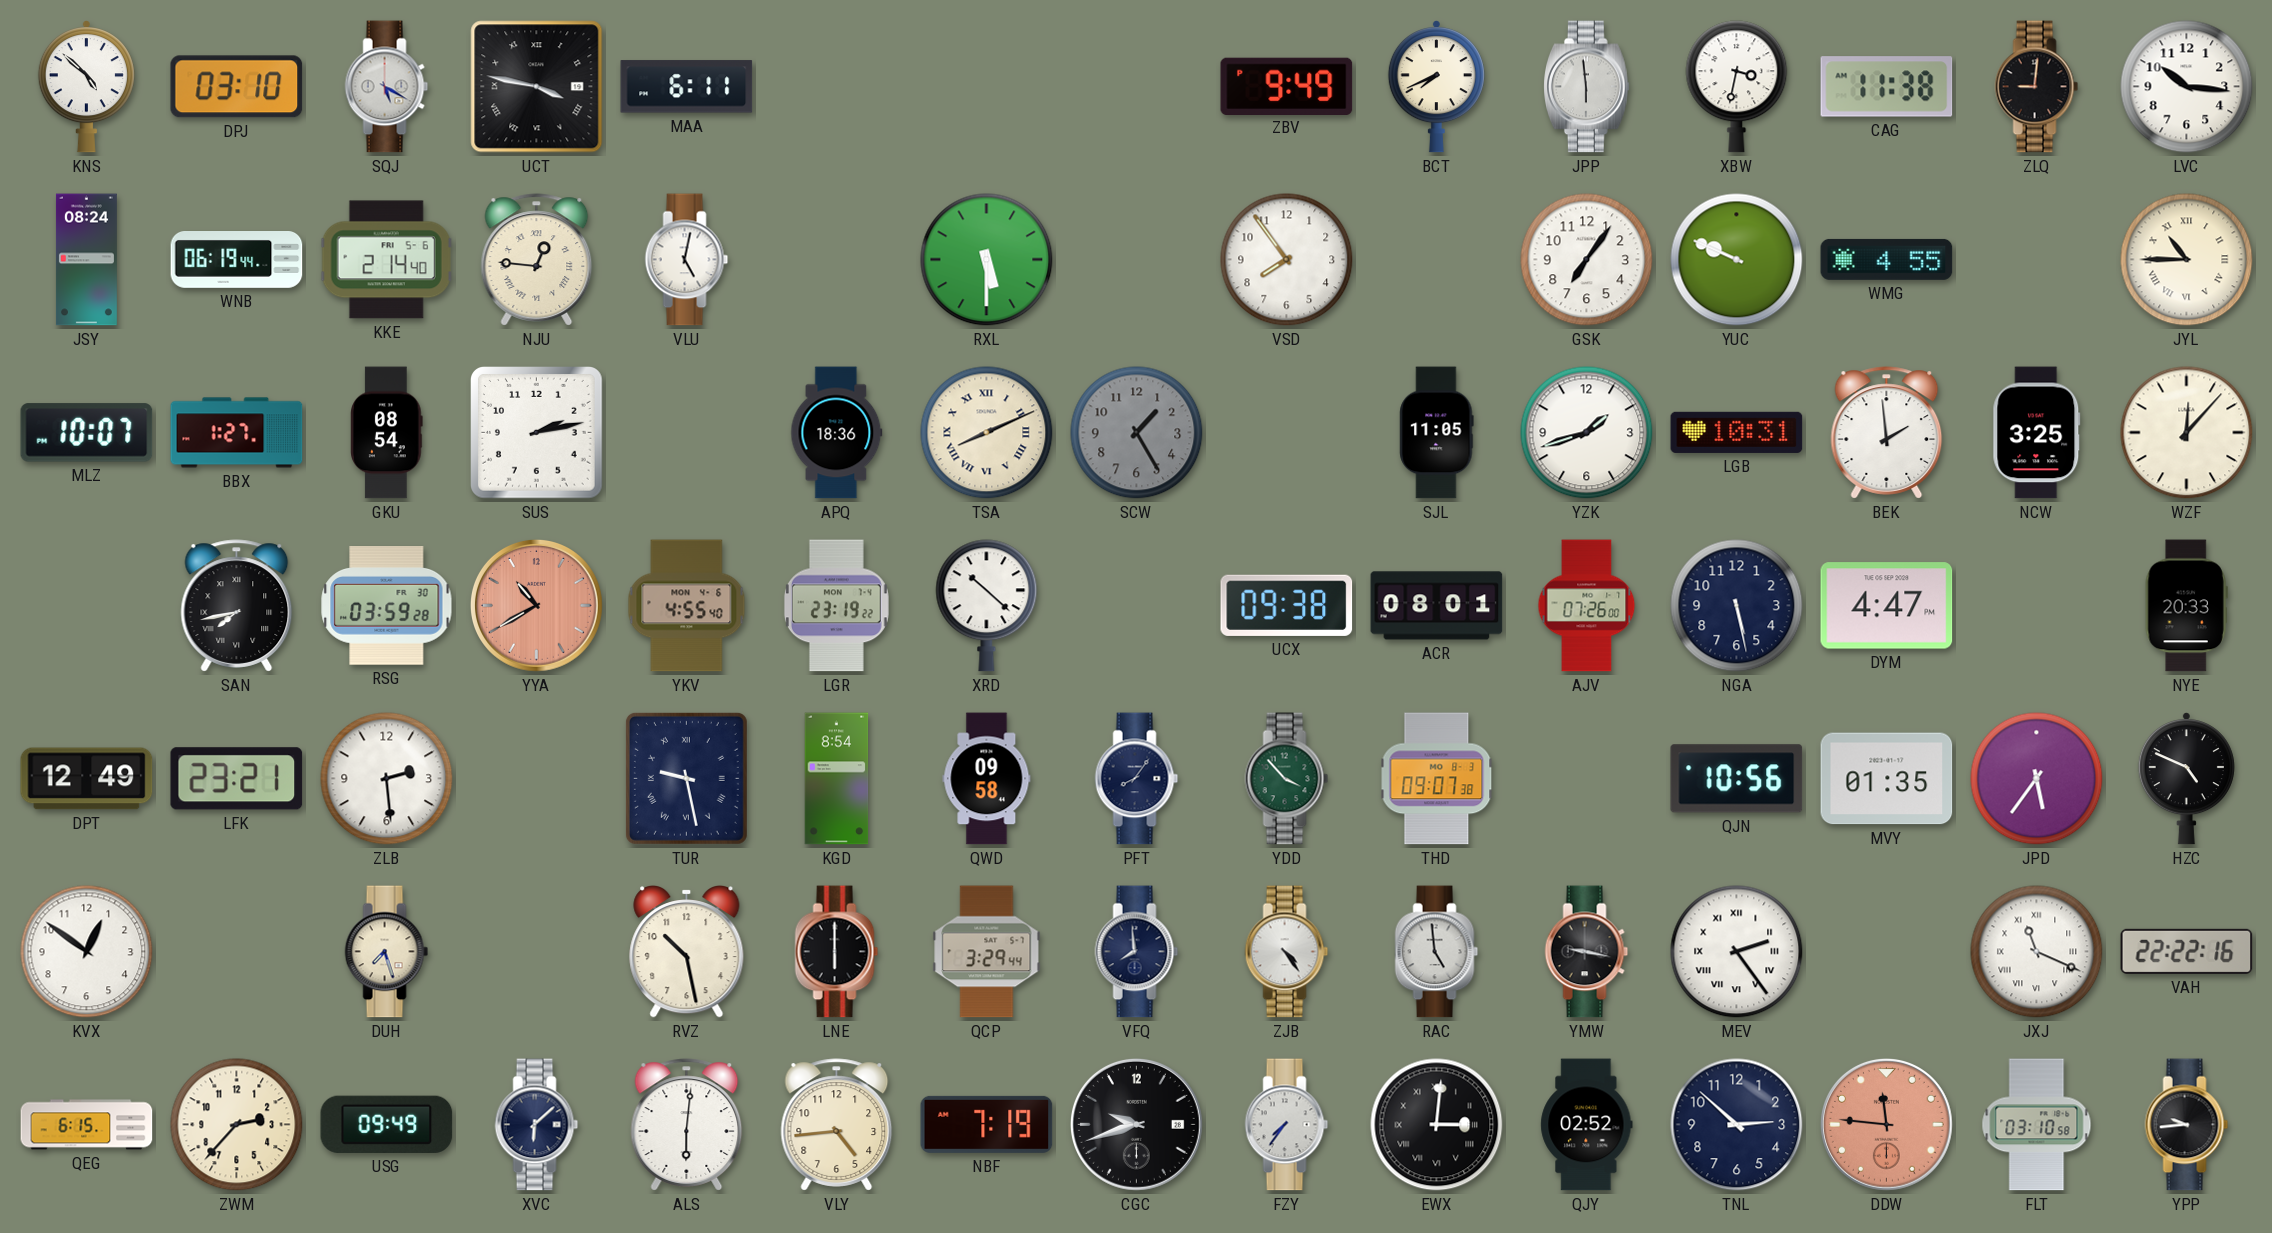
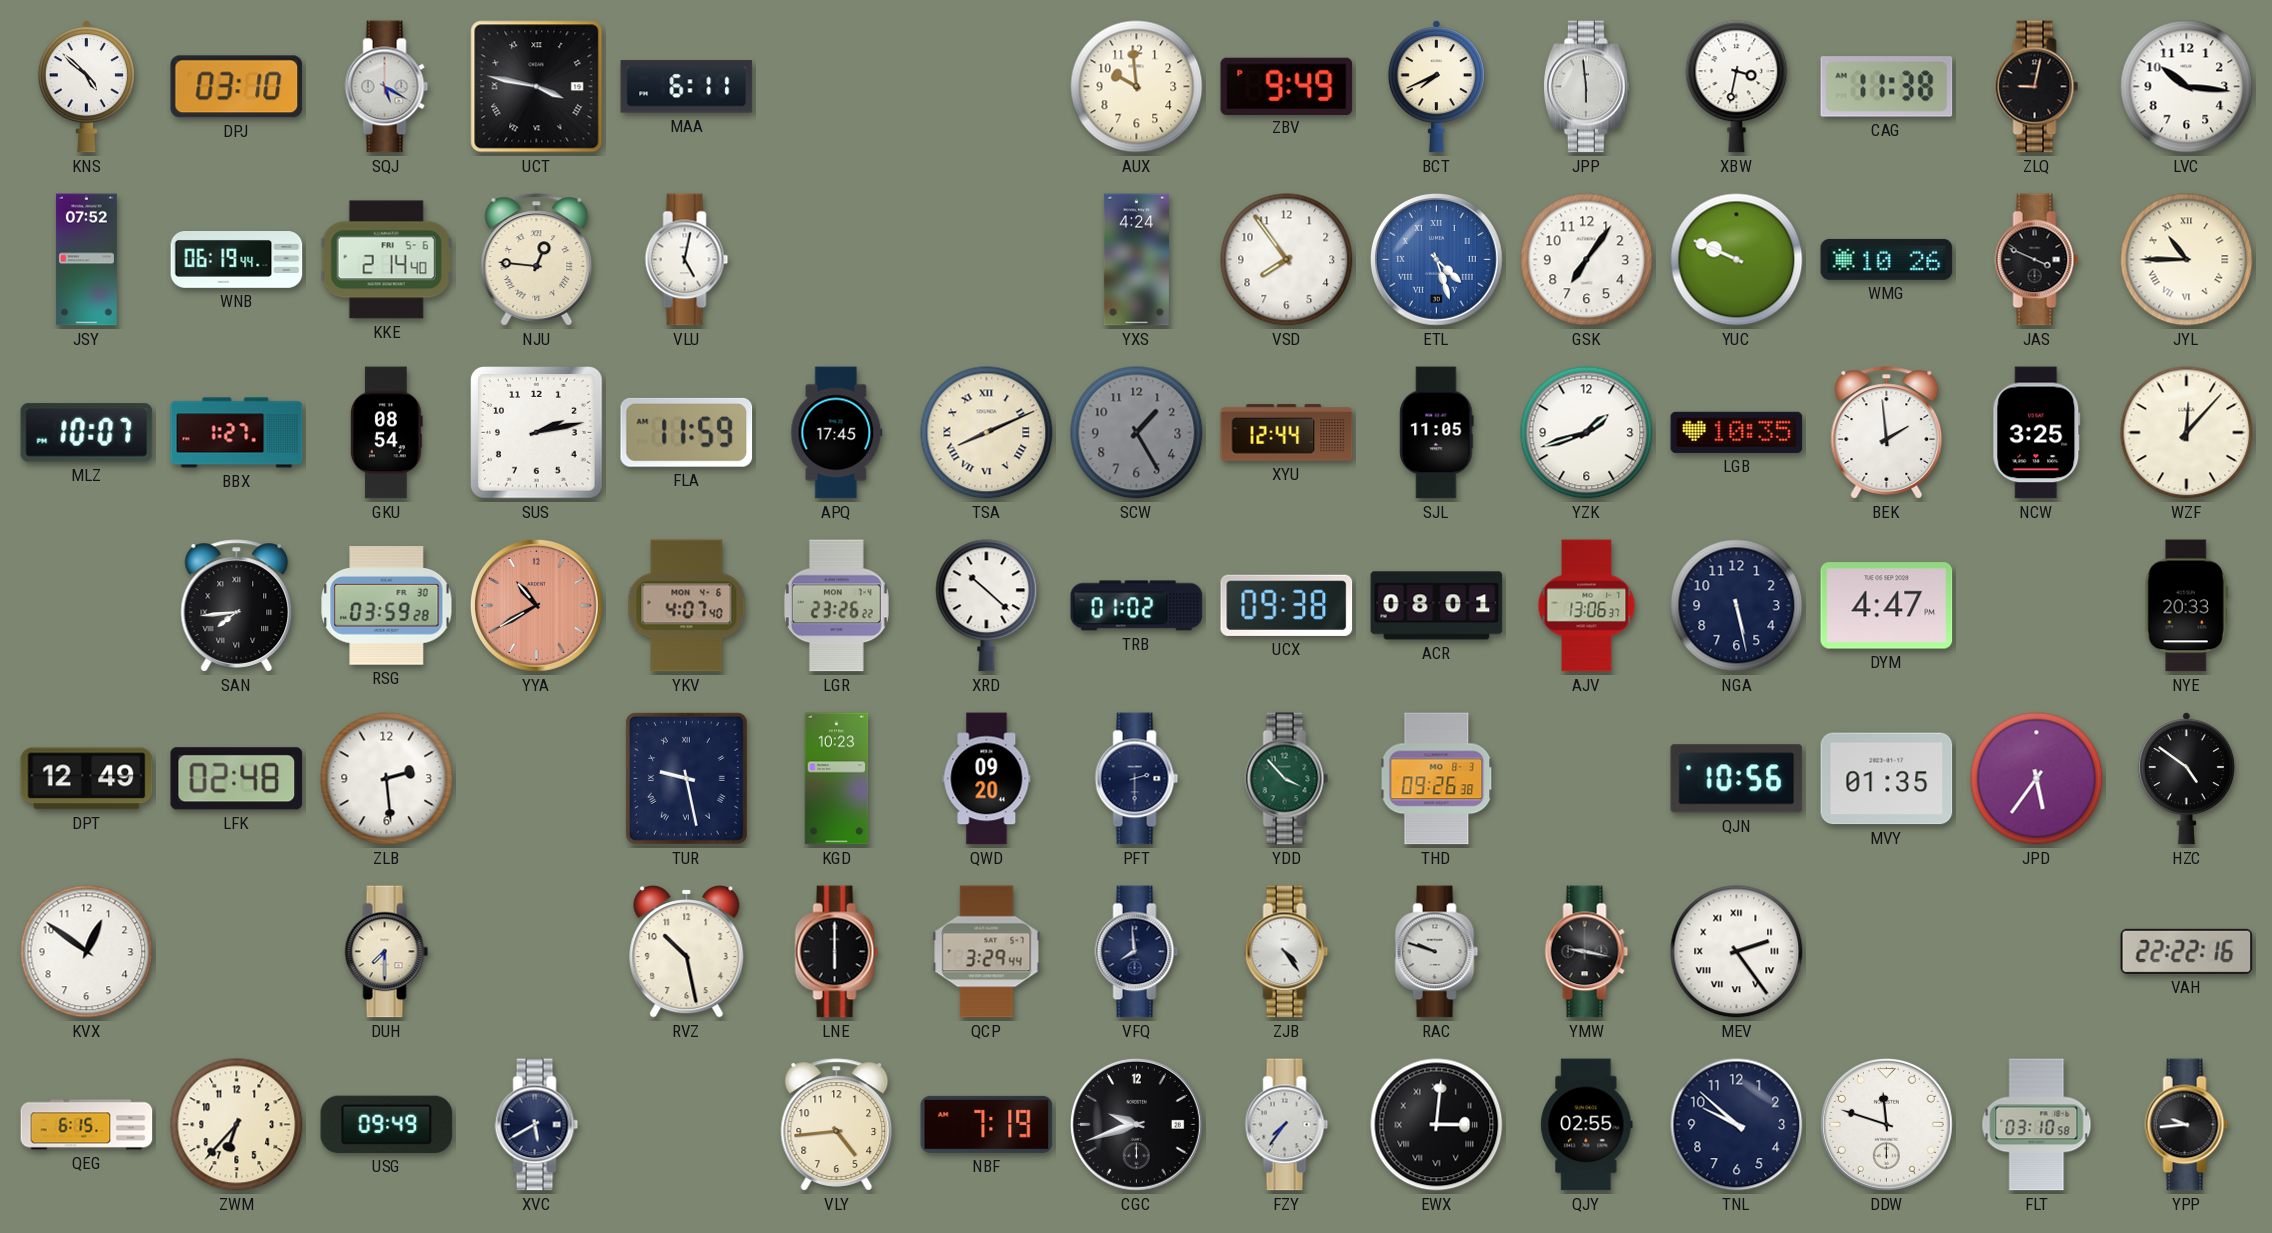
AUX: none -> 9:59 (1137, 87)
ZLQ: 9:01 -> 9:02 (2037, 87)
JSY: 08:24 -> 07:52 (86, 260)
RXL: 5:30 -> none (987, 260)
YXS: none -> 4:24 (1136, 260)
ETL: none -> 4:27 (1437, 260)
WMG: 4:55 -> 10:26 (1887, 259)
JAS: none -> 3:49 (2037, 260)
FLA: none -> 11:59 (687, 432)
APQ: 18:36 -> 17:45 (837, 433)
XYU: none -> 12:44 (1287, 433)
LGB: 10:31 -> 10:35 (1737, 432)
SAN: 7:43 -> 7:44 (237, 606)
YKV: 4:55 -> 4:07 (687, 606)
LGR: 23:19 -> 23:26 (836, 606)
TRB: none -> 01:02 (1137, 606)
AJV: 07:26 -> 13:06 (1587, 606)
LFK: 23:21 -> 02:48 (237, 779)
KGD: 8:54 -> 10:23 (837, 779)
QWD: 09:58 -> 09:20 (987, 779)
PFT: 8:06 -> 2:30 (1137, 779)
THD: 09:07 -> 09:26 (1437, 779)
HZC: 4:49 -> 4:51 (2186, 779)
DUH: 7:27 -> 7:30 (387, 952)
RAC: 4:59 -> 9:48 (1437, 952)
JXJ: 11:19 -> none (2037, 952)
ZWM: 2:37 -> 6:37 (237, 1125)
XVC: 6:08 -> 5:40 (537, 1125)
ALS: 6:01 -> none (687, 1125)
QJY: 02:52 -> 02:55 (1587, 1125)
TNL: 2:52 -> 9:52 (1737, 1125)
DDW: 11:46 -> 11:48 (1887, 1125)
DDW dial: salmon -> white (1887, 1125)
